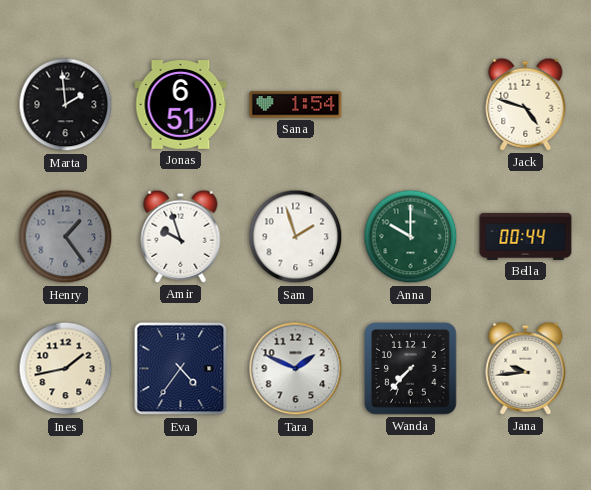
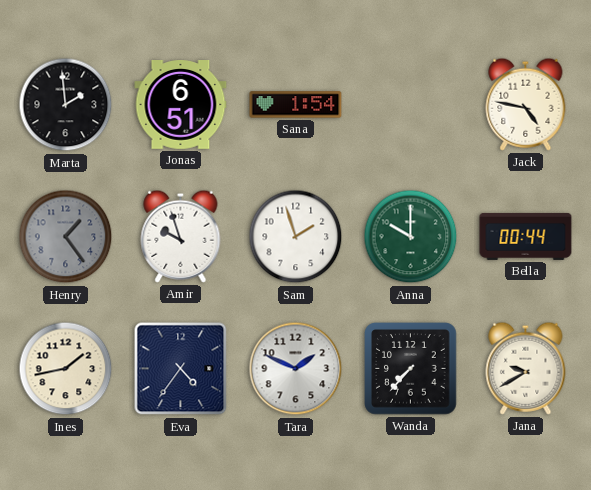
Jack: 4:48 -> 4:47 (526, 104)
Jana: 9:44 -> 9:40 (526, 368)
